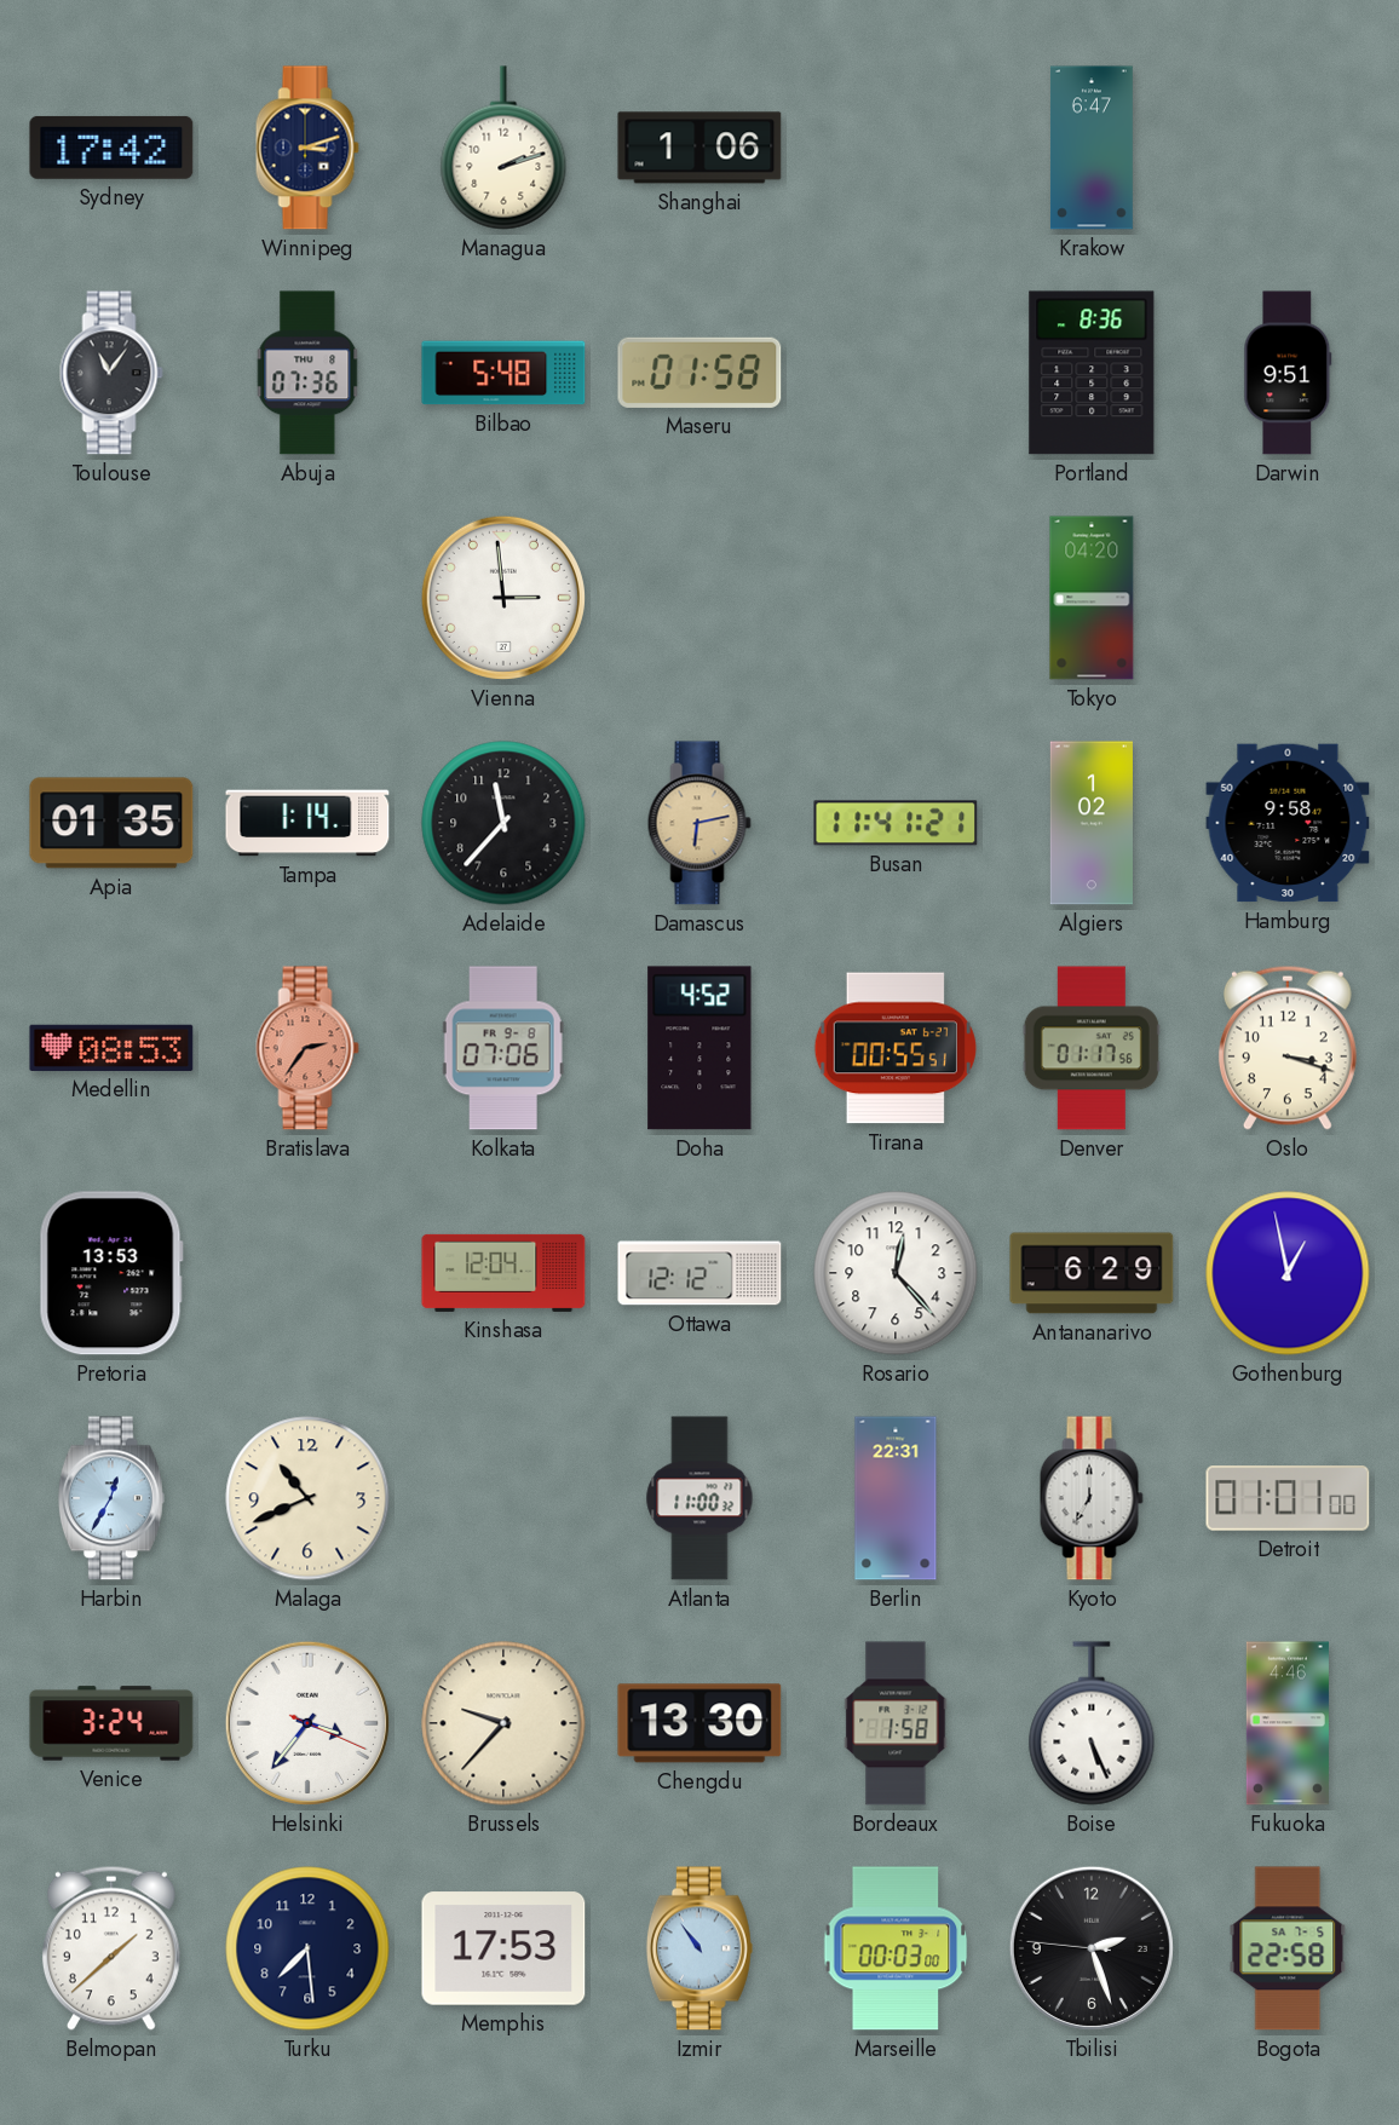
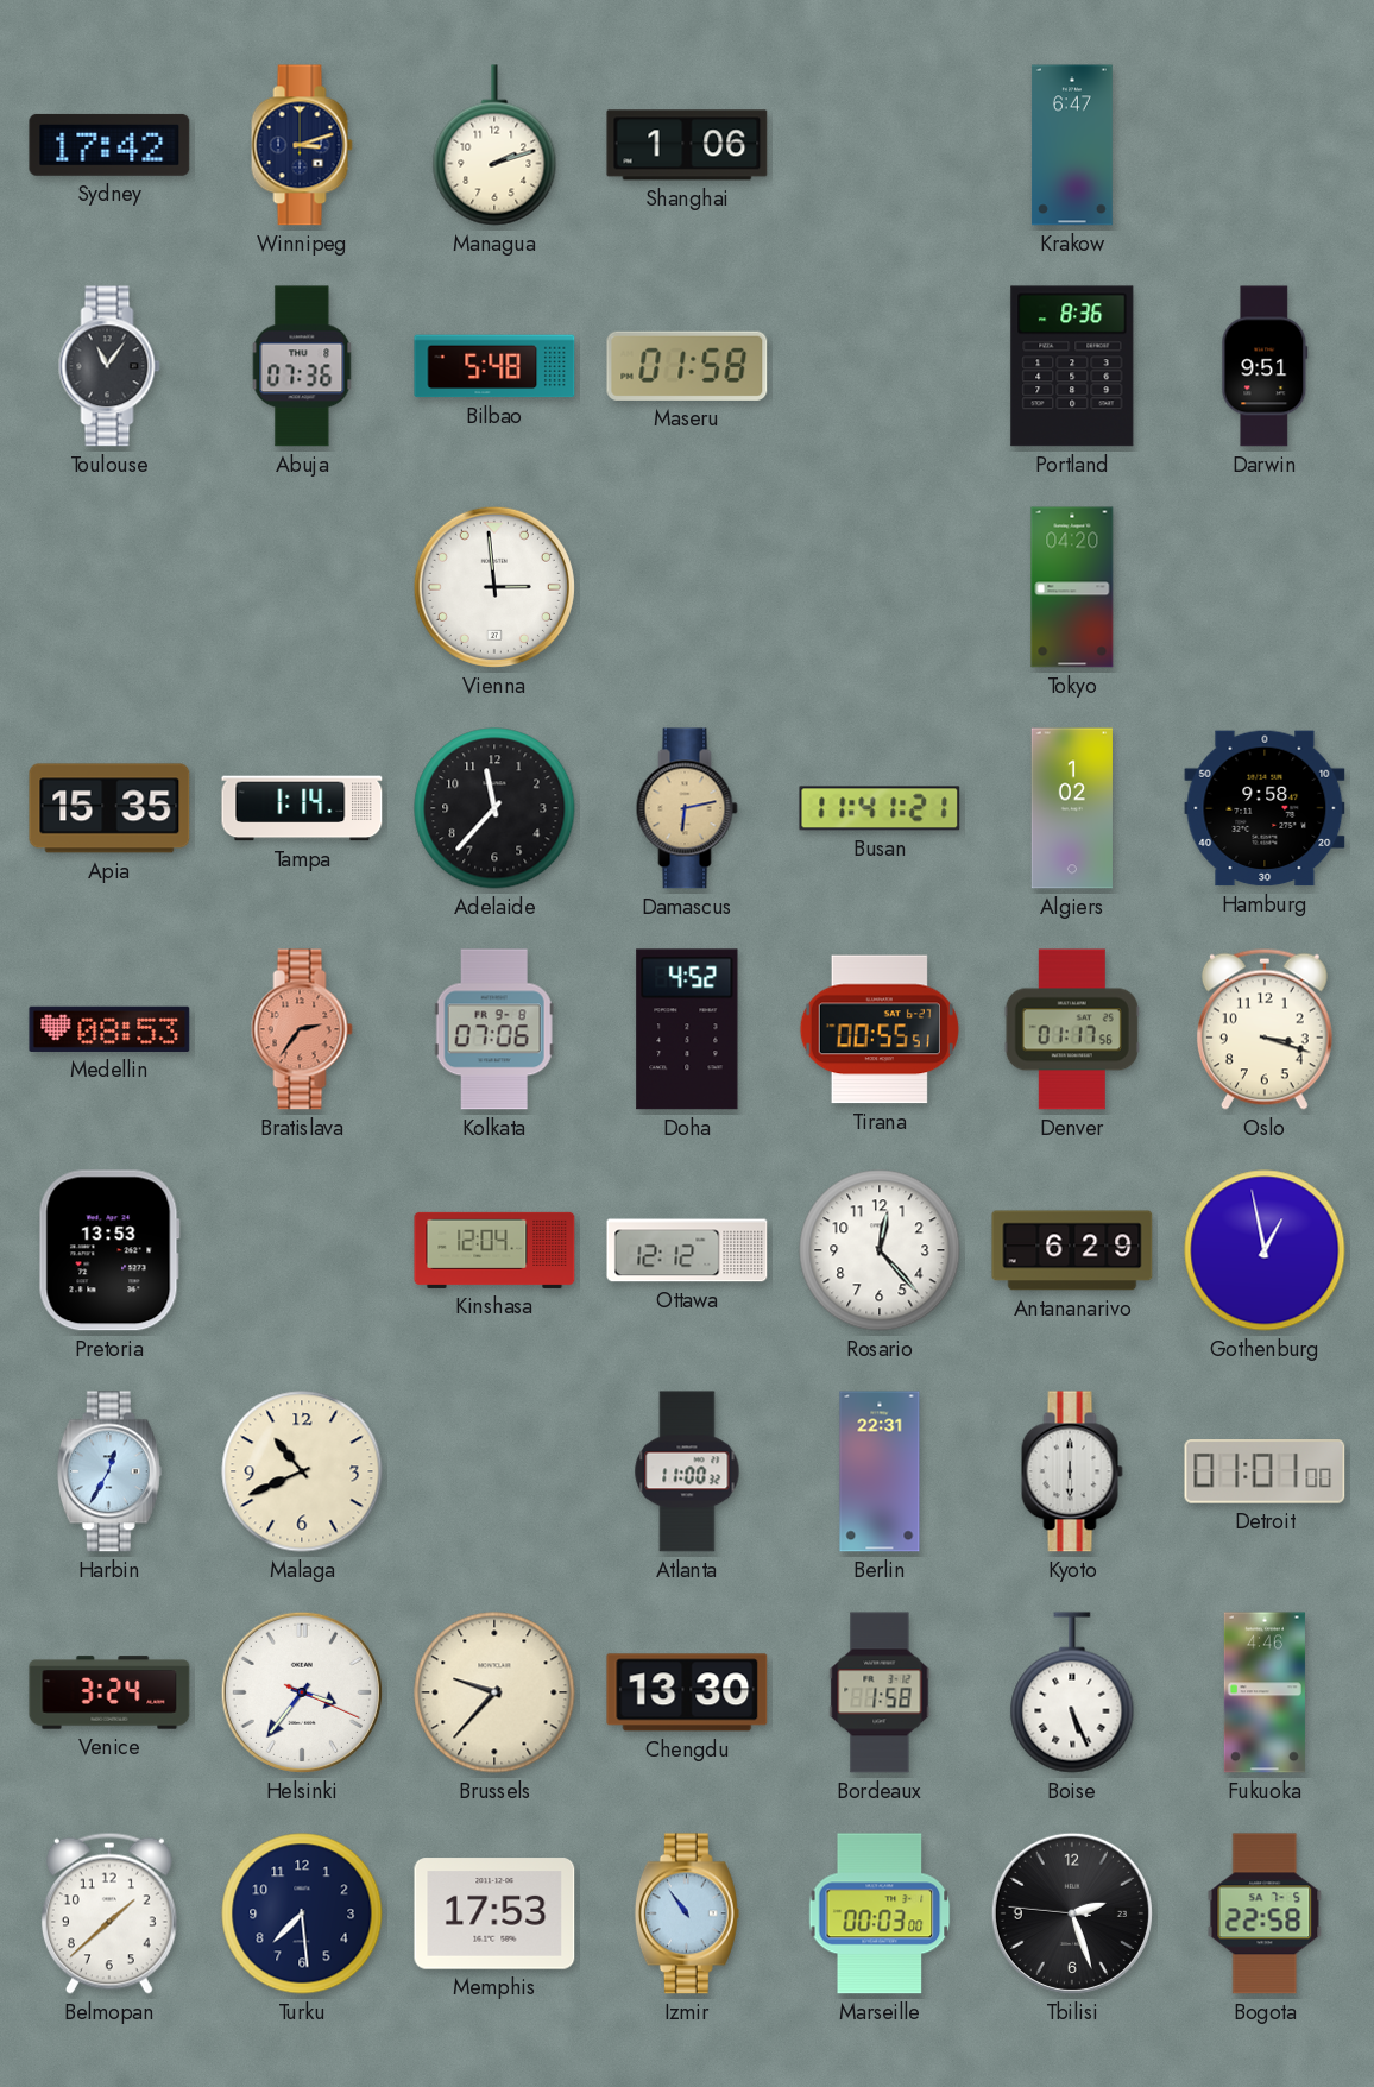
Apia: 01:35 -> 15:35 (109, 808)
Kyoto: 7:00 -> 6:00 (1072, 1471)
